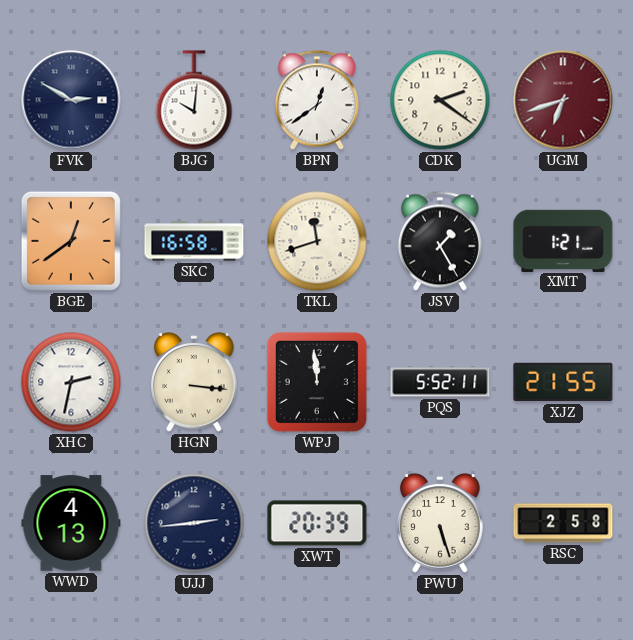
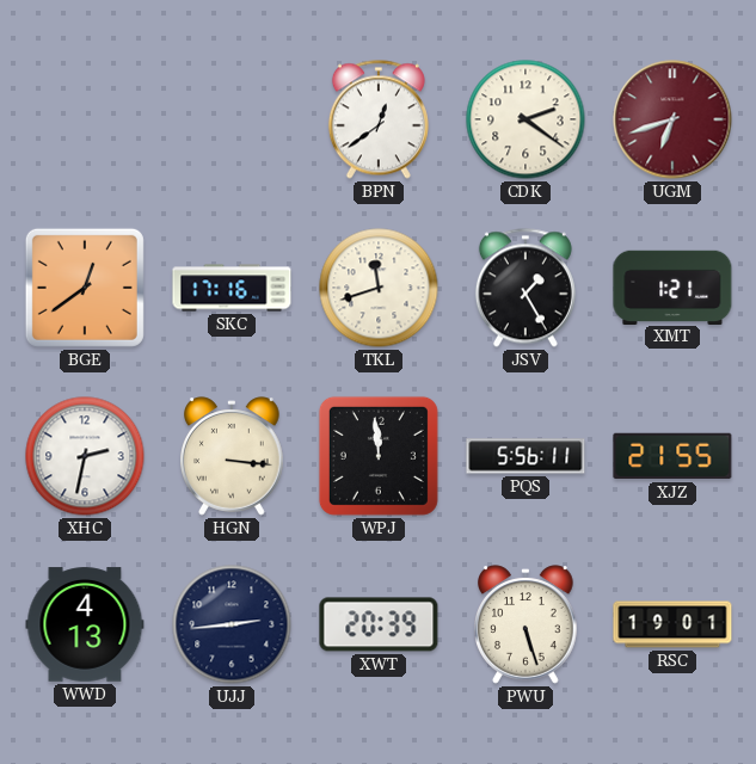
FVK: 2:50 -> none (71, 100)
BJG: 10:01 -> none (194, 100)
SKC: 16:58 -> 17:16 (232, 288)
PQS: 5:52 -> 5:56 (525, 456)
RSC: 2:58 -> 19:01 (672, 624)
